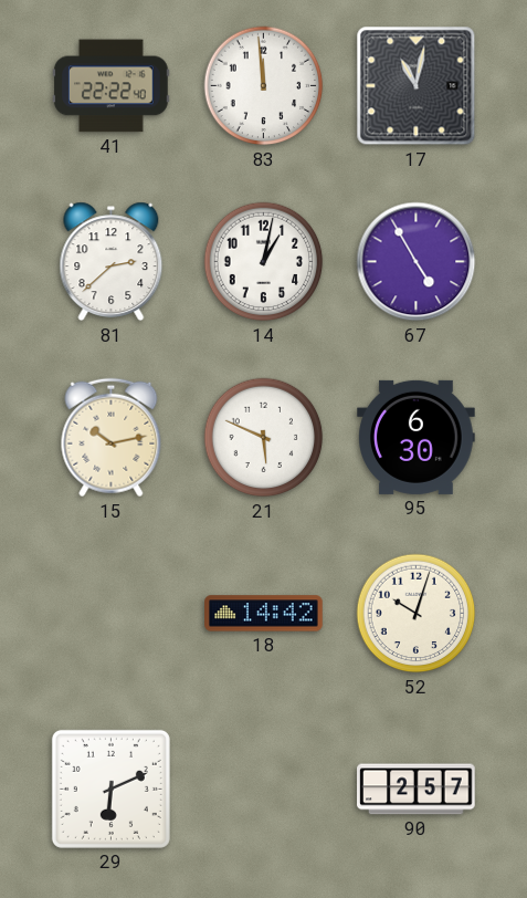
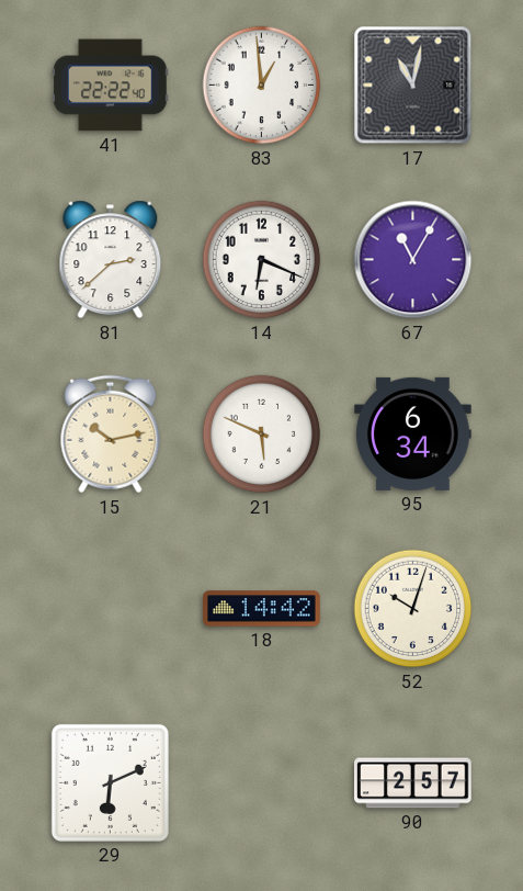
83: 11:59 -> 12:59 (262, 86)
14: 1:02 -> 6:19 (262, 260)
67: 4:55 -> 11:05 (413, 260)
95: 6:30 -> 6:34 (413, 433)
